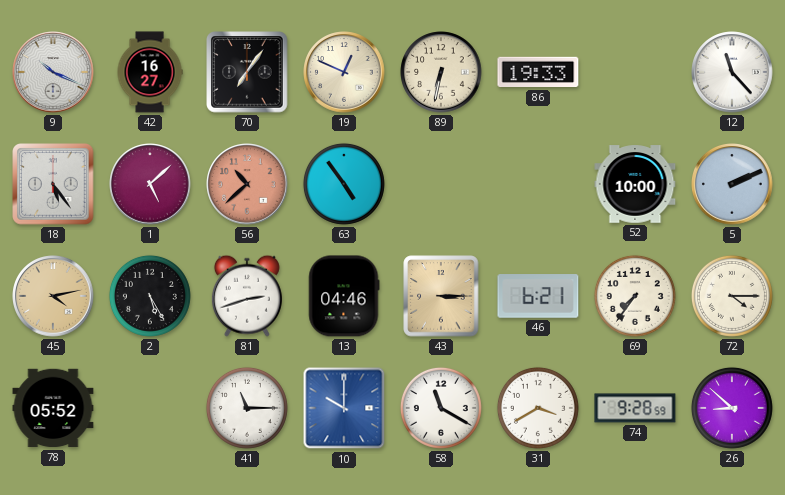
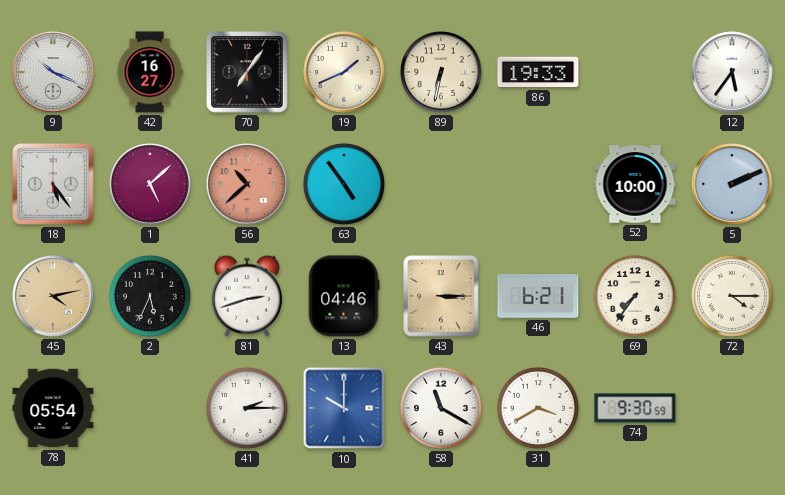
19: 12:49 -> 1:41 (344, 72)
12: 11:23 -> 5:36 (732, 72)
2: 5:25 -> 5:34 (150, 296)
78: 05:52 -> 05:54 (53, 408)
41: 11:15 -> 2:15 (247, 408)
74: 9:28 -> 9:30 (635, 408)
26: 8:52 -> none (732, 408)
